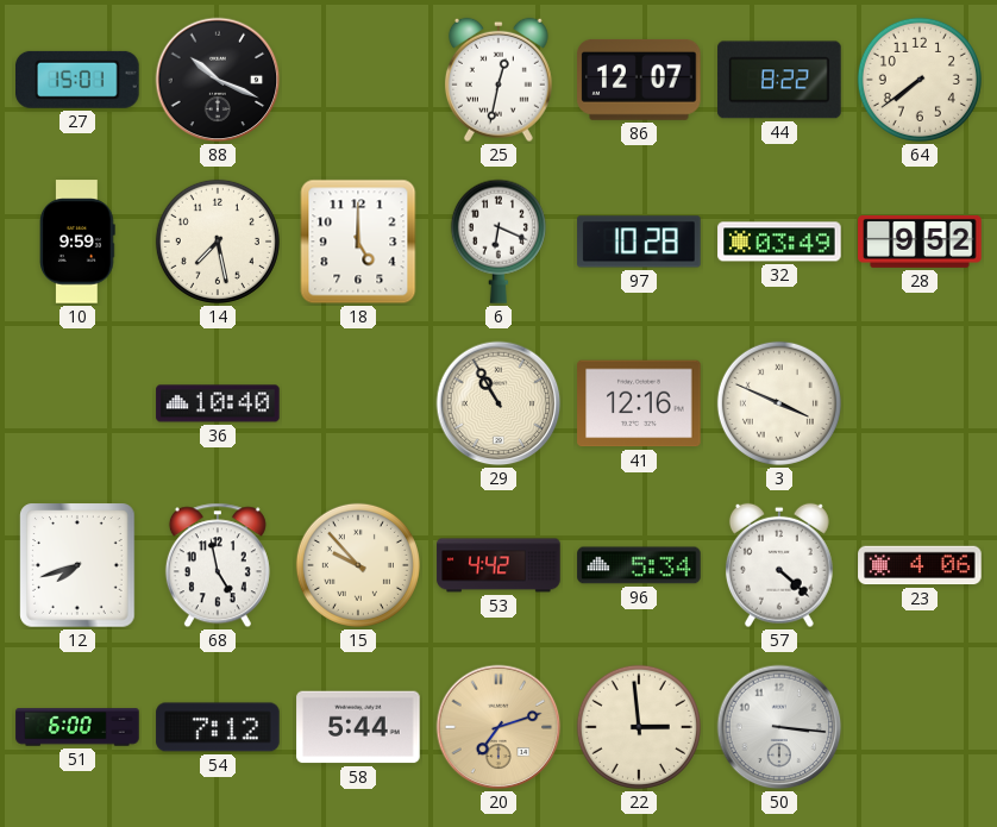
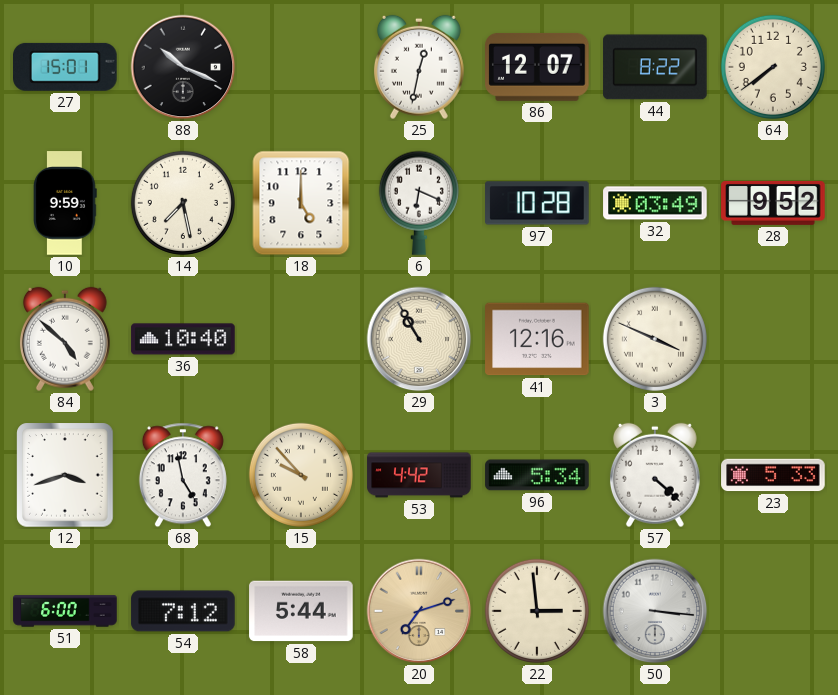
84: none -> 4:52 (65, 339)
12: 7:42 -> 3:42 (65, 475)
23: 4:06 -> 5:33 (773, 475)
